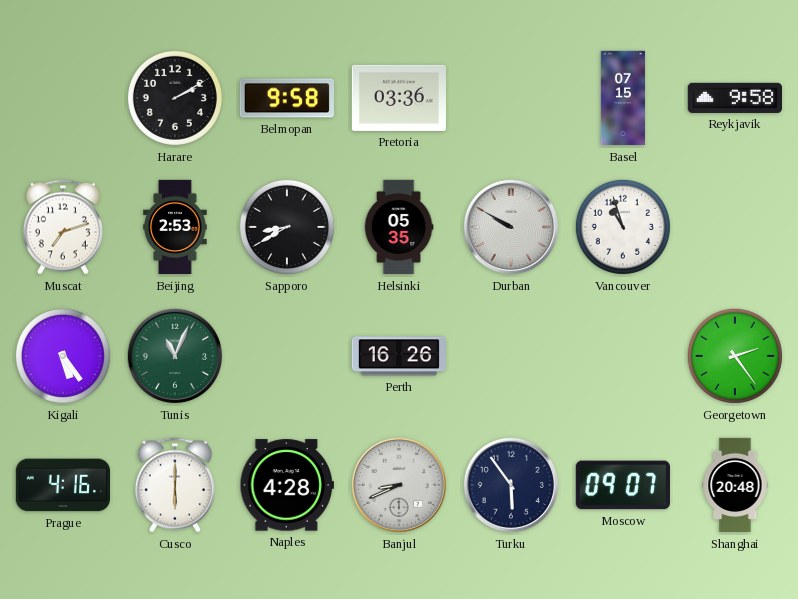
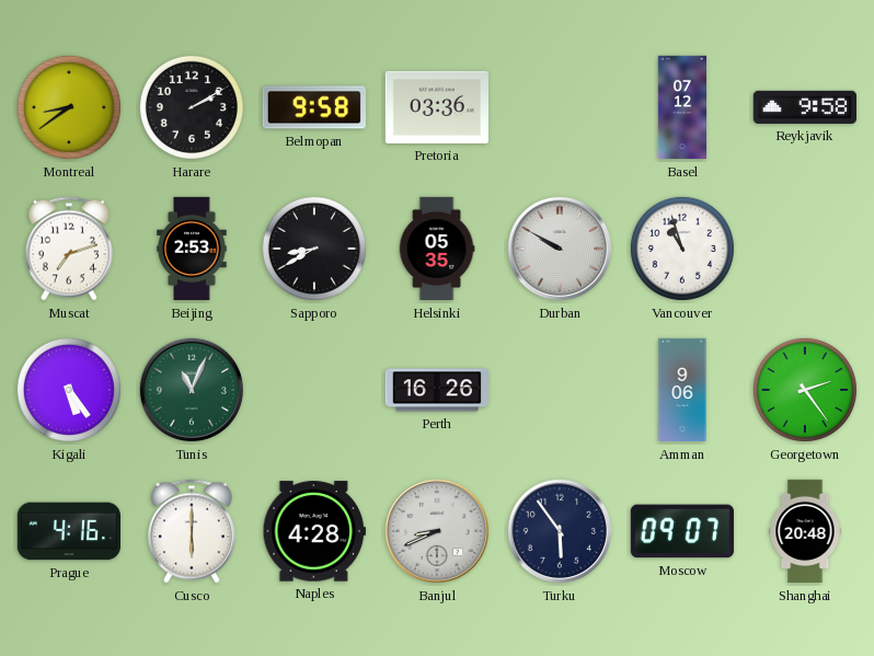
Montreal: none -> 8:39 (69, 107)
Basel: 07:15 -> 07:12 (681, 107)
Amman: none -> 9:06 (682, 390)
